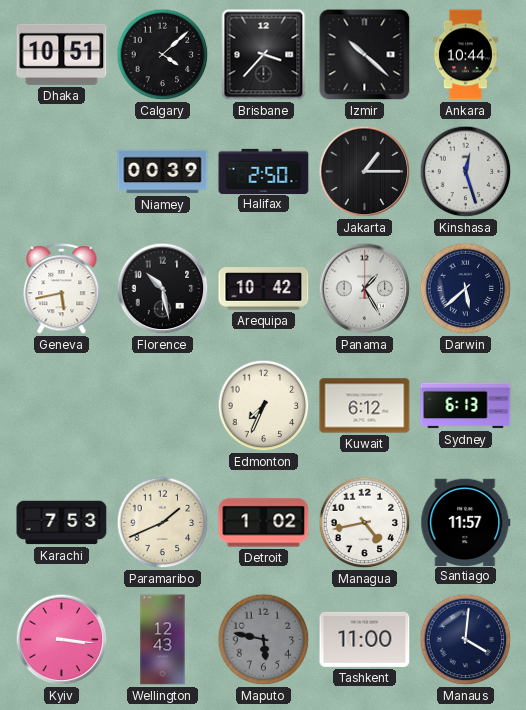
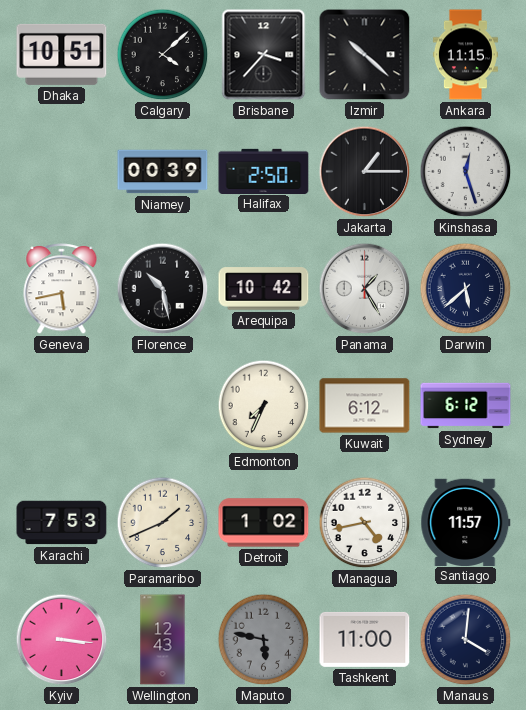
Ankara: 10:44 -> 11:15 (465, 55)
Sydney: 6:13 -> 6:12 (466, 406)
